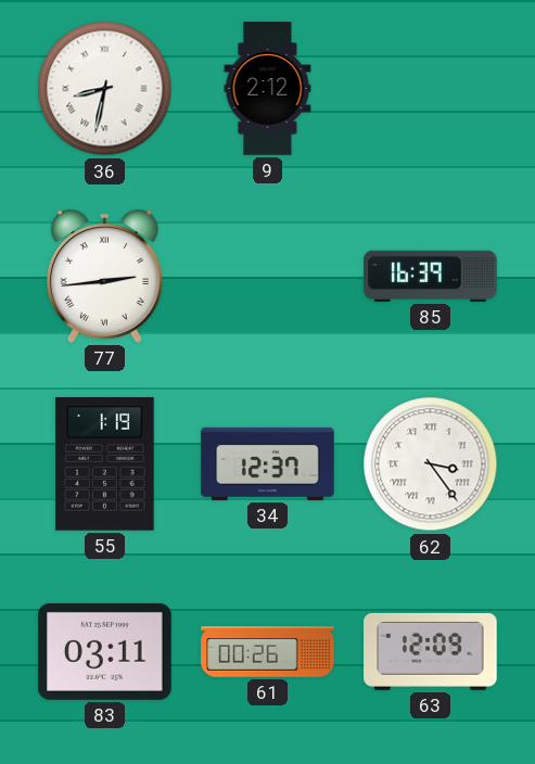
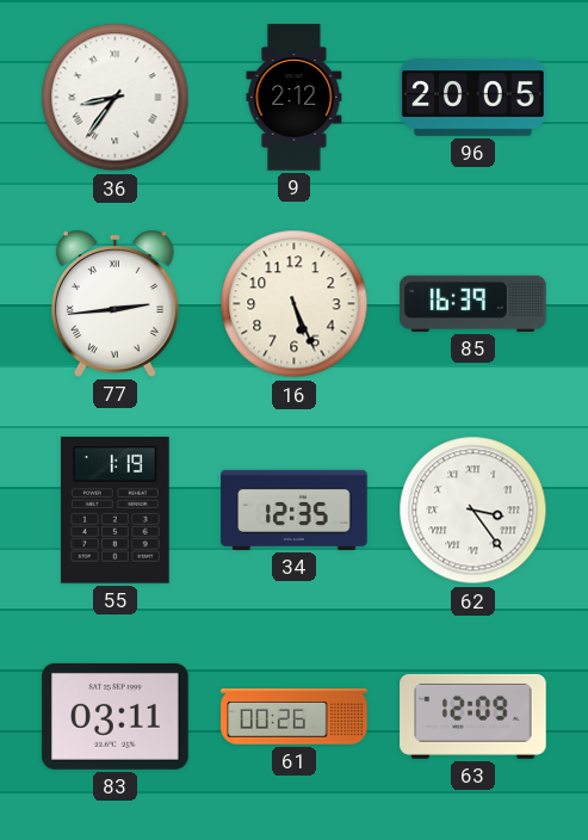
36: 8:32 -> 8:36 (116, 98)
96: none -> 20:05 (474, 98)
16: none -> 5:26 (295, 304)
34: 12:37 -> 12:35 (295, 509)
